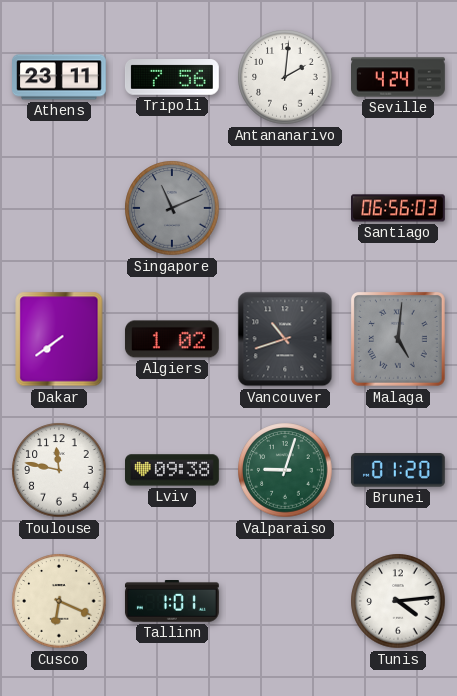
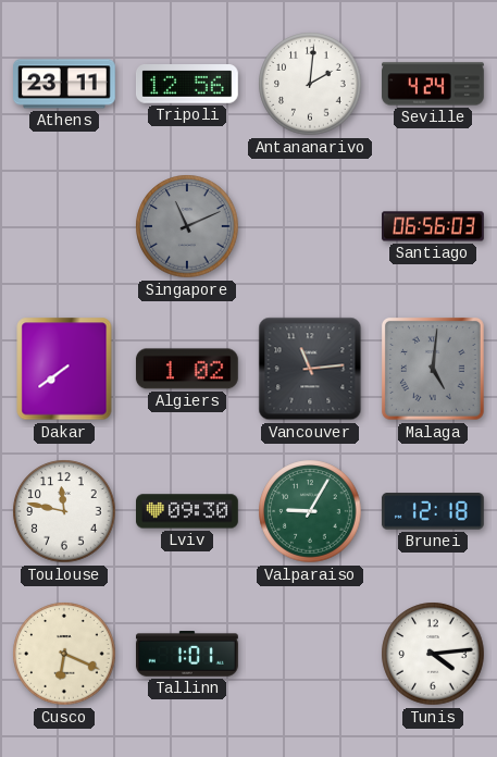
Tripoli: 7:56 -> 12:56 (187, 85)
Vancouver: 10:42 -> 11:14 (310, 369)
Lviv: 09:38 -> 09:30 (188, 511)
Valparaiso: 9:03 -> 9:05 (310, 511)
Brunei: 01:20 -> 12:18 (433, 511)
